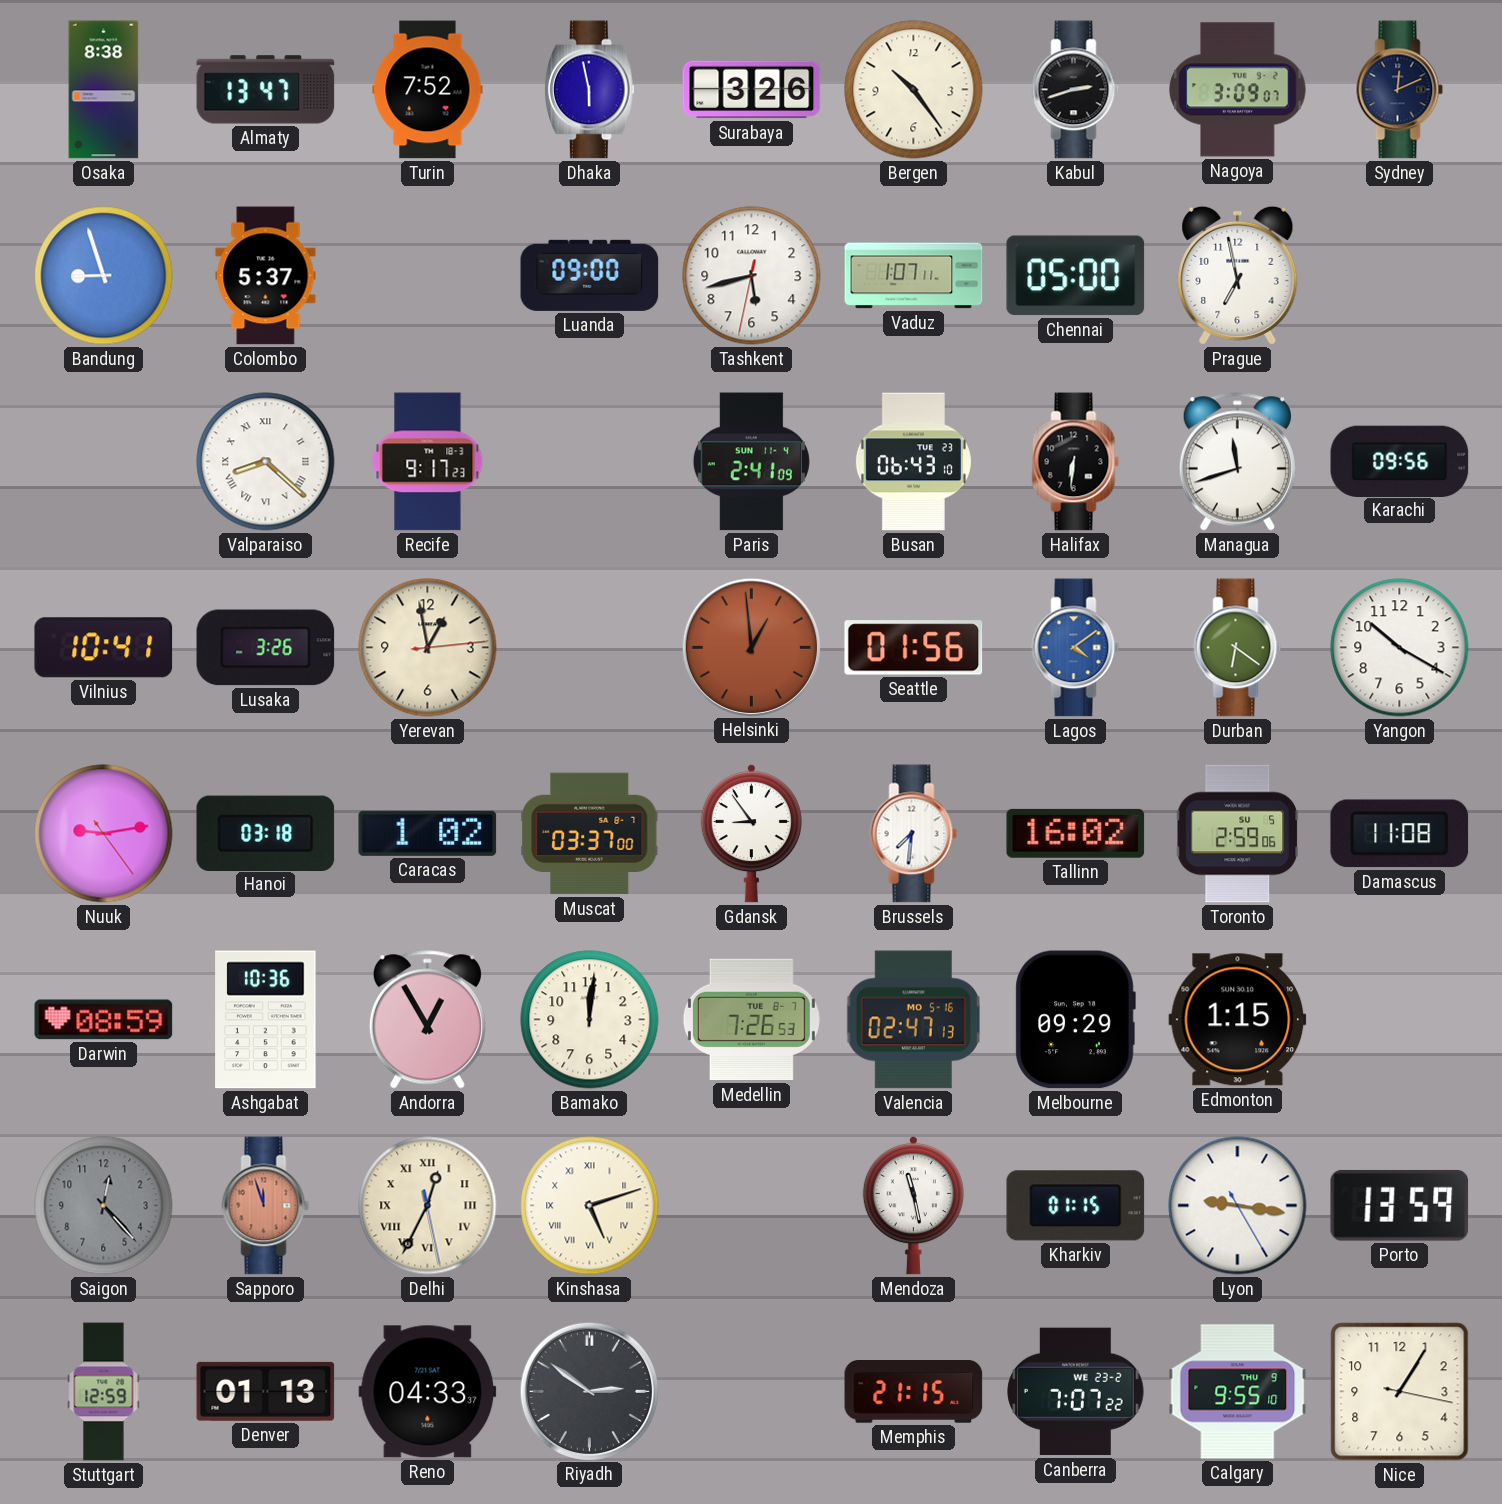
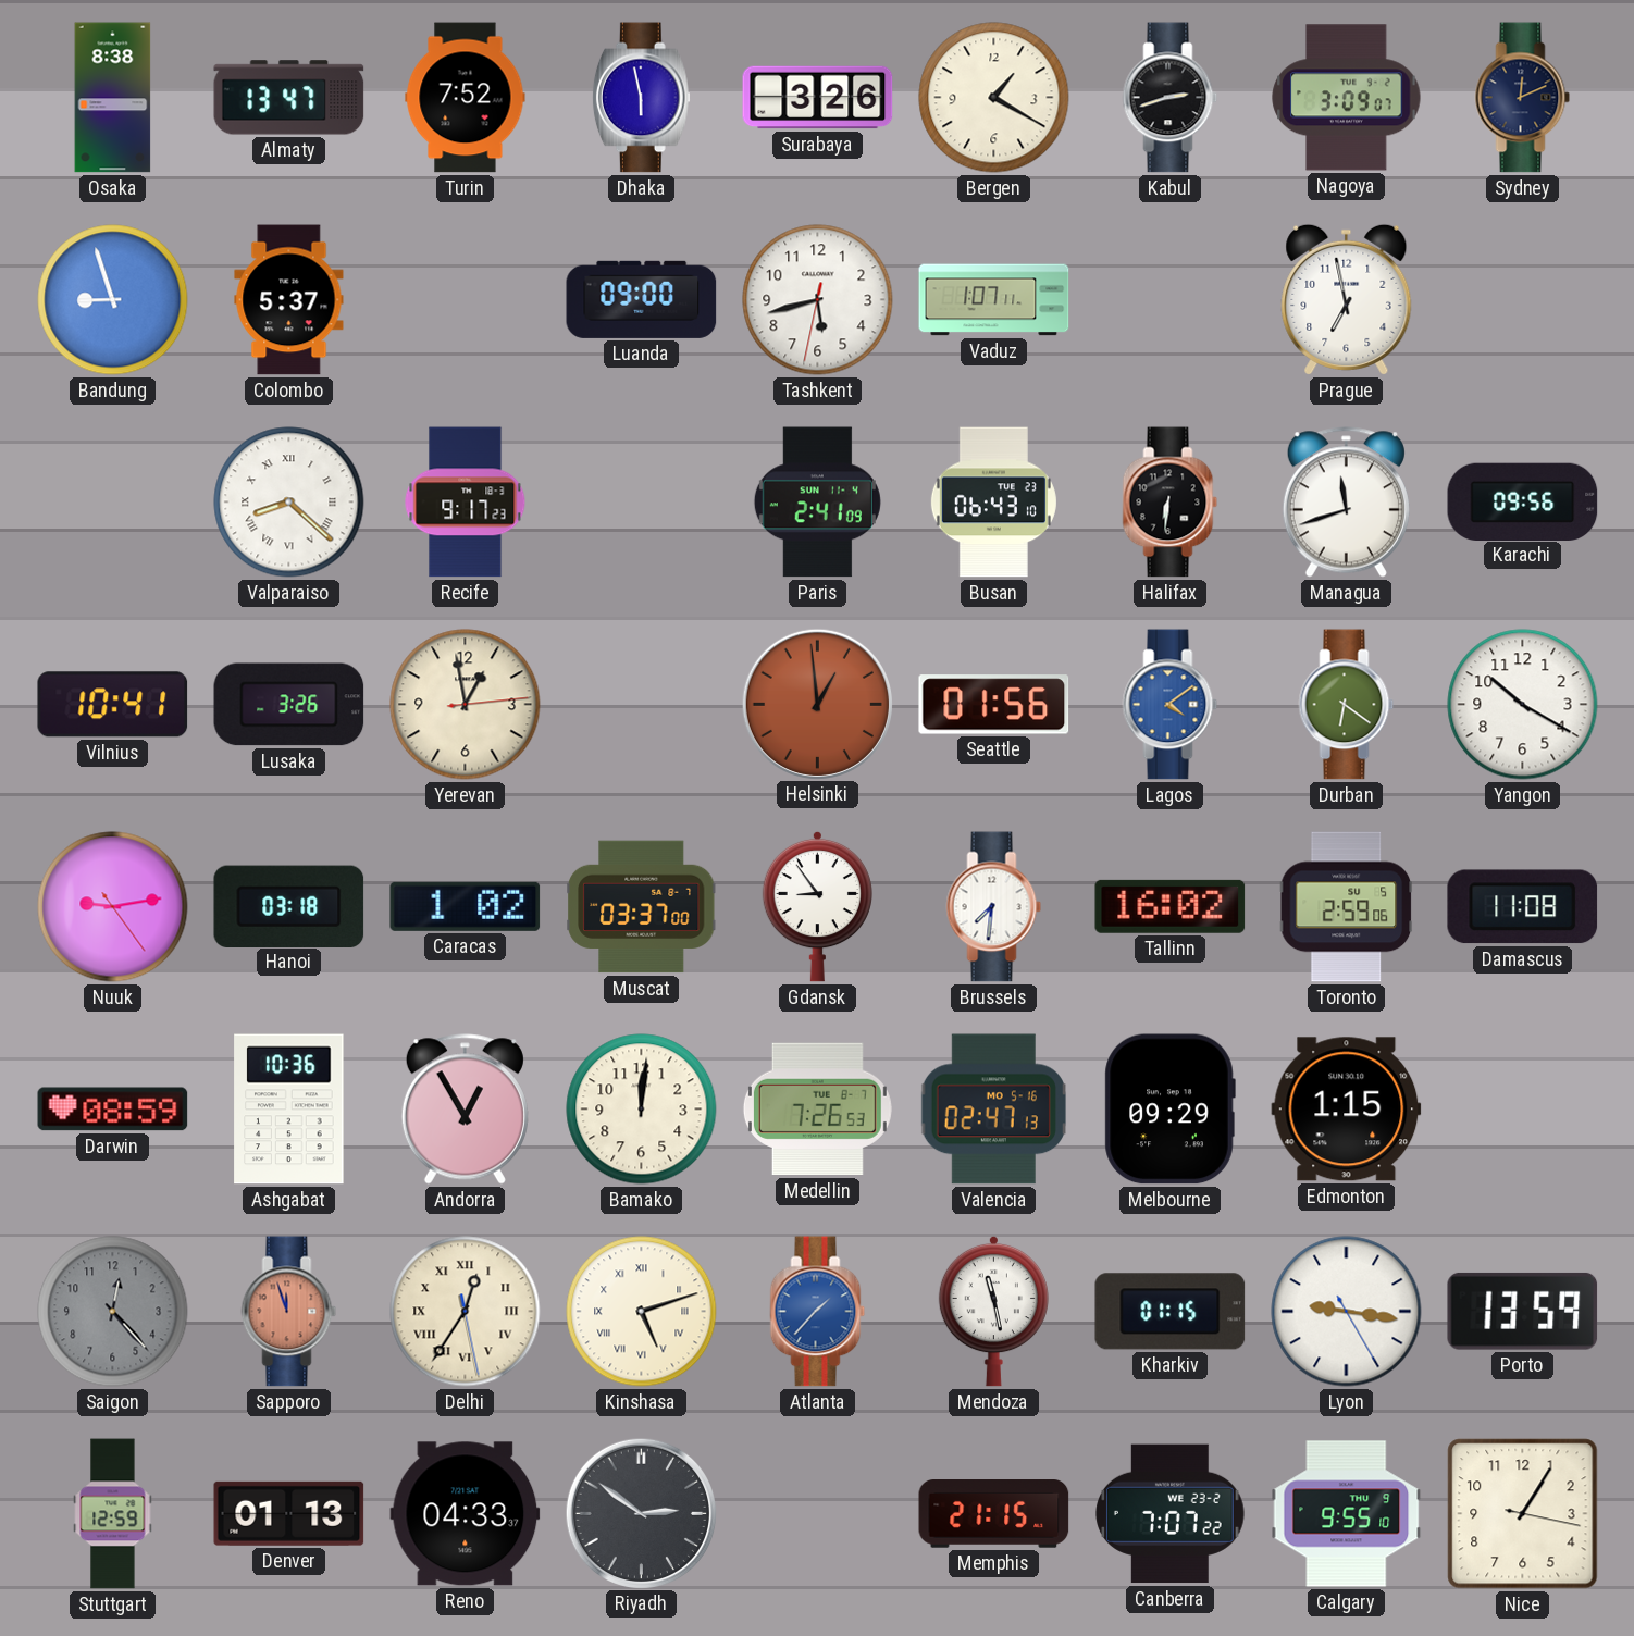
Bergen: 10:24 -> 1:20 (994, 98)
Chennai: 05:00 -> none (1076, 276)
Delhi: 12:34 -> 12:35 (466, 1312)
Atlanta: none -> 1:37 (818, 1312)
